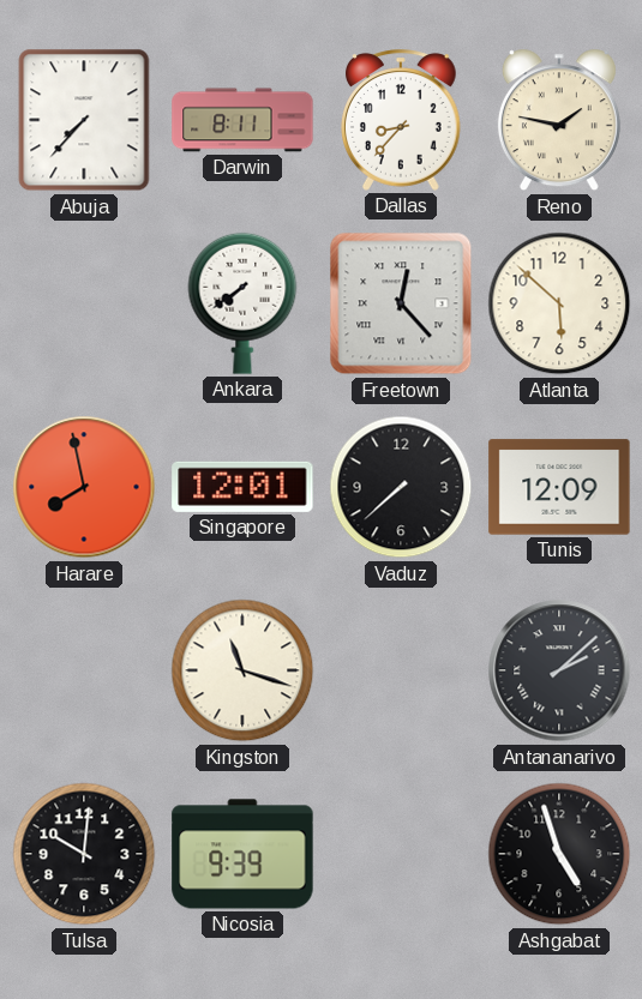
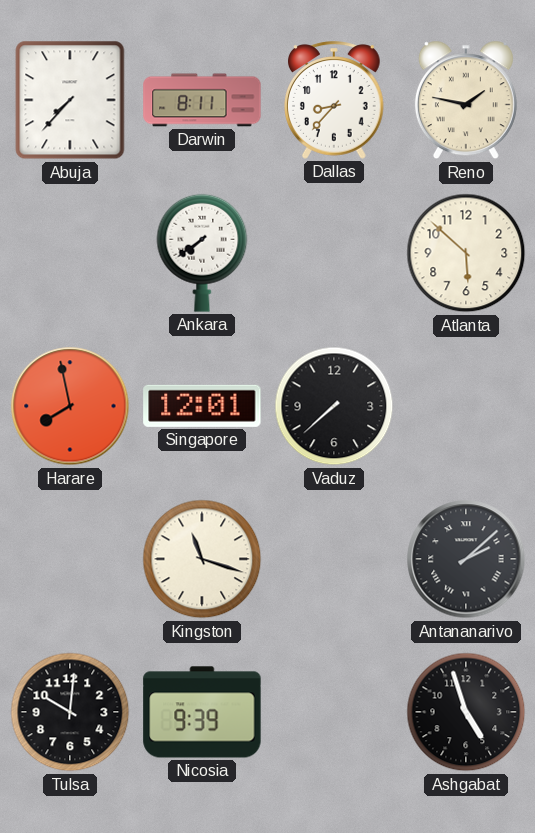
Freetown: 12:23 -> none (401, 303)
Tunis: 12:09 -> none (559, 487)
